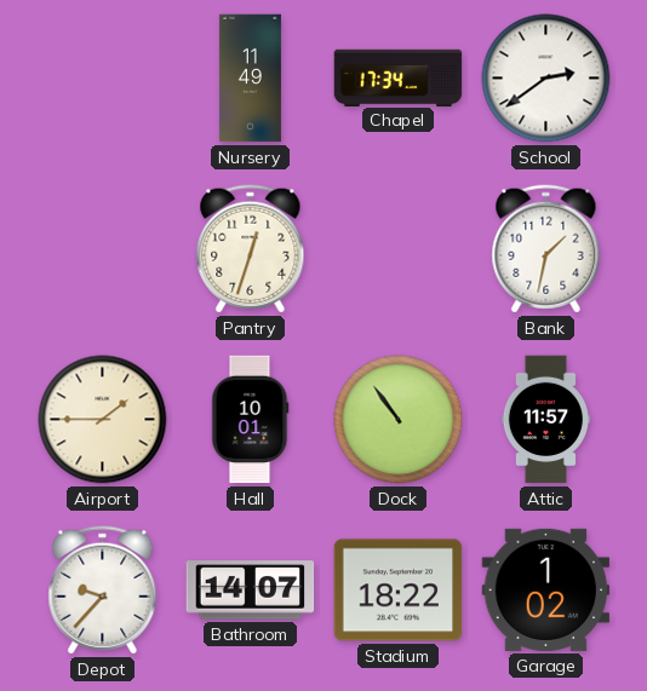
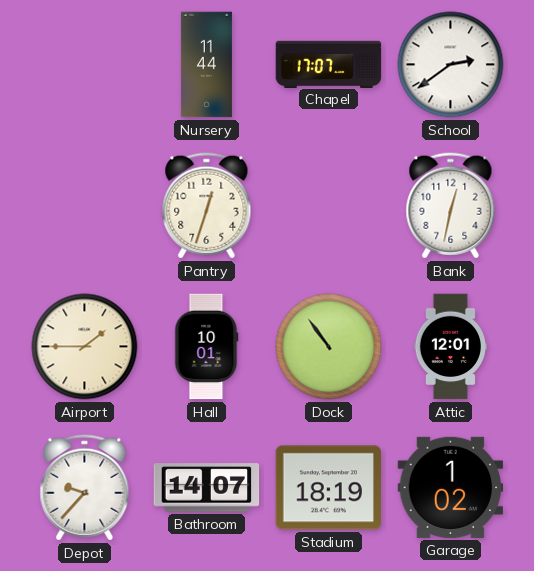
Nursery: 11:49 -> 11:44 (206, 65)
Chapel: 17:34 -> 17:07 (329, 64)
Bank: 1:32 -> 12:32 (451, 206)
Attic: 11:57 -> 12:01 (450, 347)
Stadium: 18:22 -> 18:19 (329, 488)
